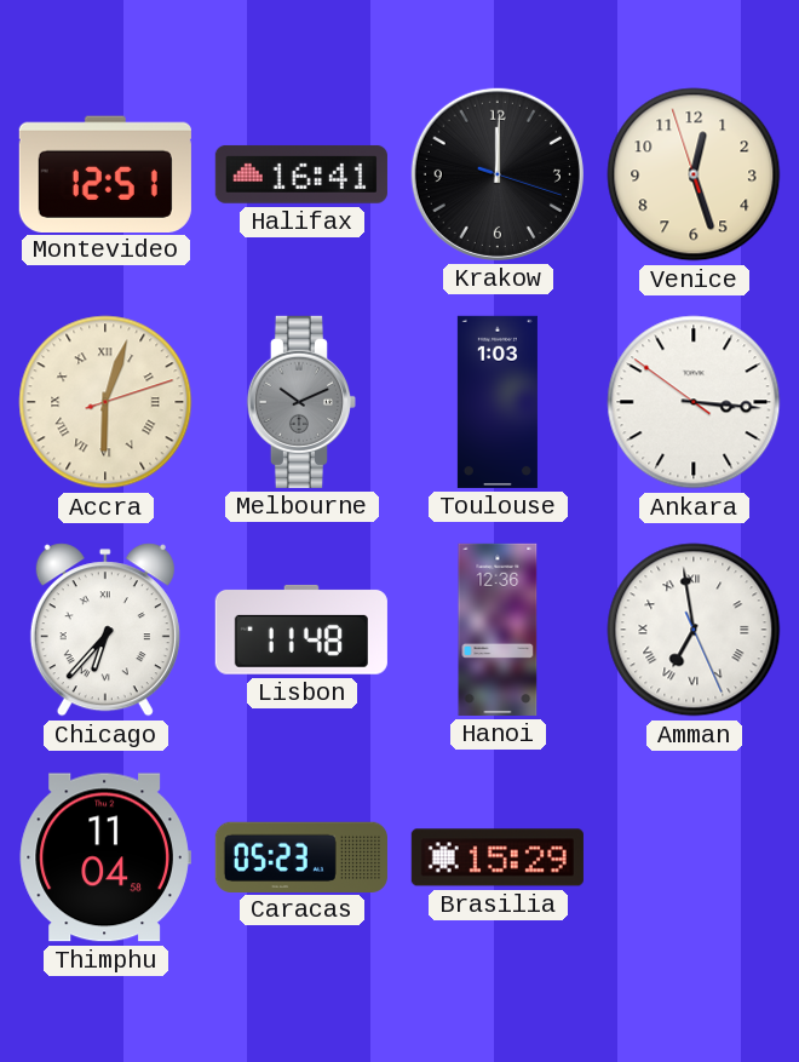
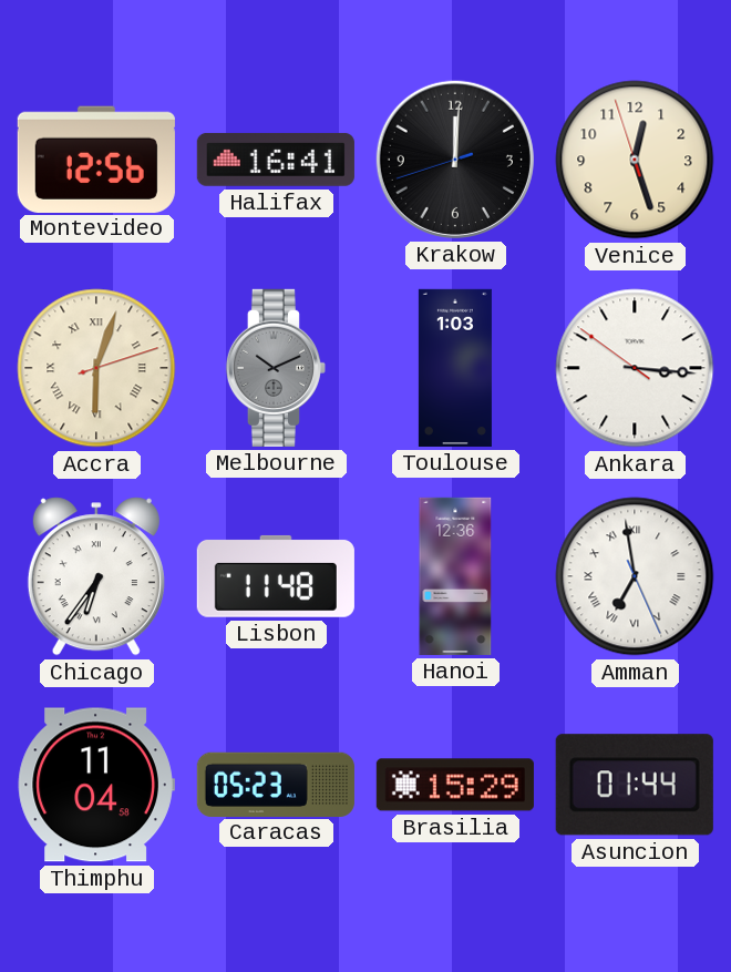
Montevideo: 12:51 -> 12:56 (96, 158)
Krakow: 12:00:18 -> 12:00:42 (455, 160)
Chicago: 6:37 -> 6:36 (96, 576)
Asuncion: none -> 01:44 (635, 785)
